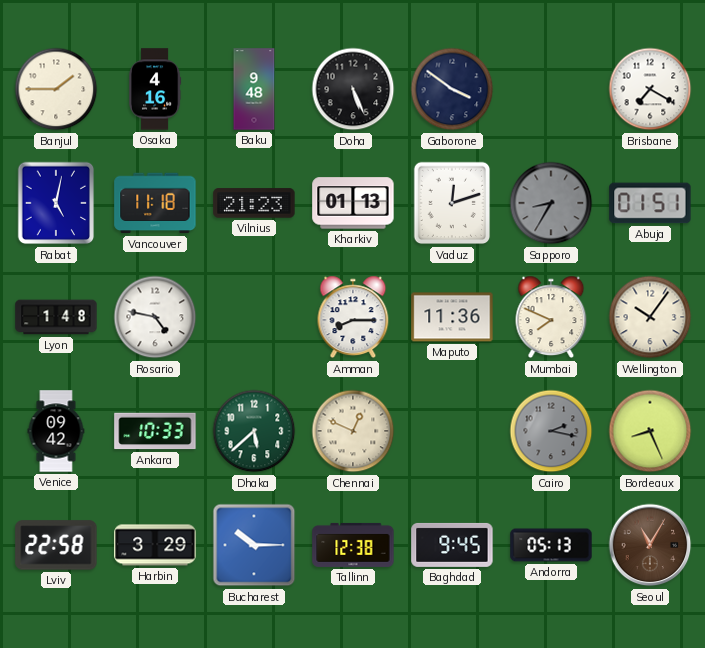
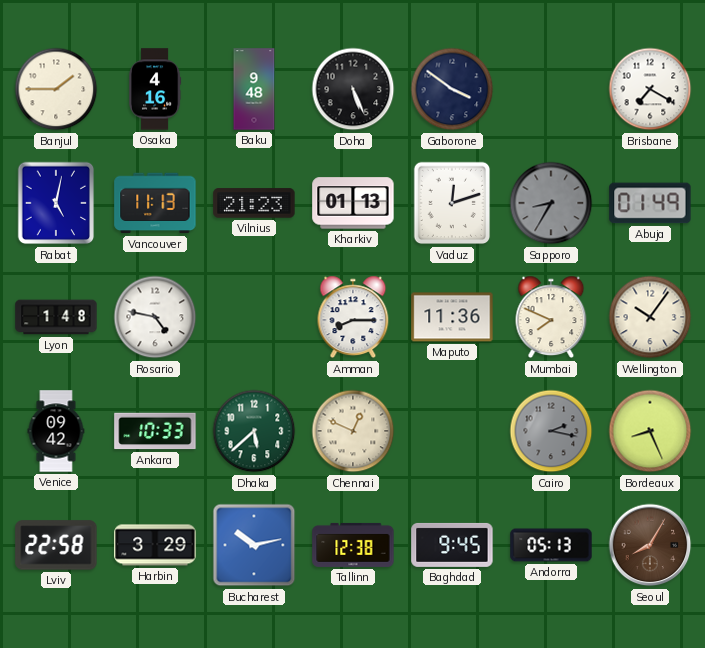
Vancouver: 11:18 -> 11:13 (155, 203)
Abuja: 01:51 -> 01:49 (650, 203)
Bucharest: 10:15 -> 10:13 (254, 545)
Seoul: 11:05 -> 8:05 (650, 545)
